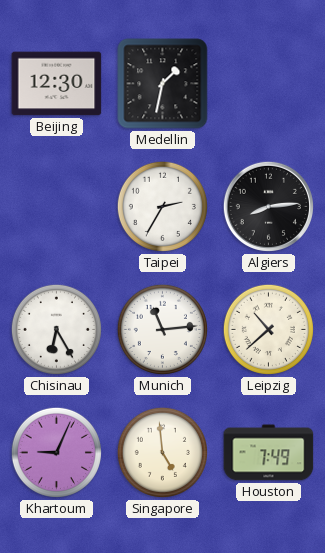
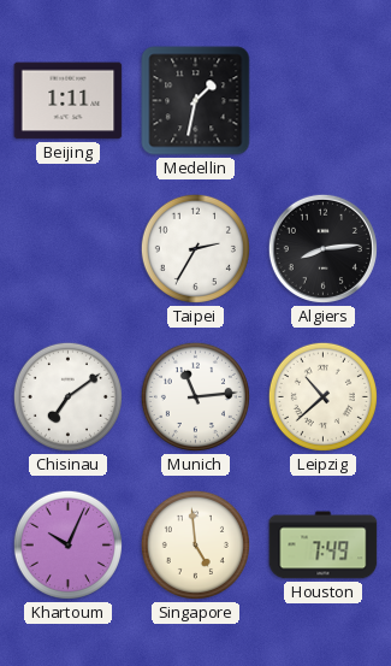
Beijing: 12:30 -> 1:11 (69, 101)
Chisinau: 6:25 -> 7:09 (67, 396)
Khartoum: 9:04 -> 10:04 (67, 544)
